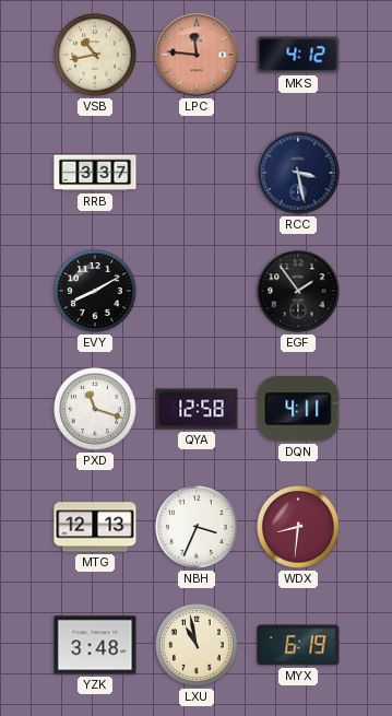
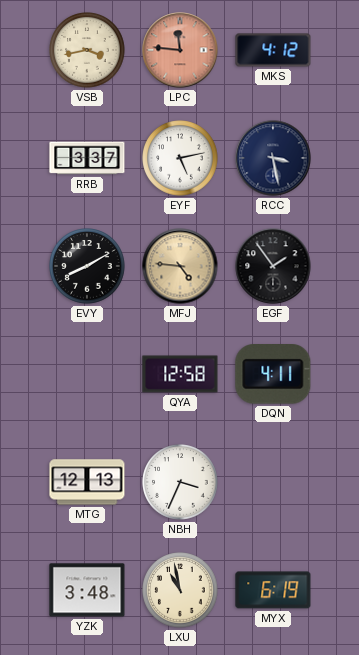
VSB: 10:43 -> 3:43 (87, 50)
EYF: none -> 5:13 (180, 158)
MFJ: none -> 4:46 (180, 266)
PXD: 11:18 -> none (95, 409)
WDX: 8:31 -> none (298, 527)
